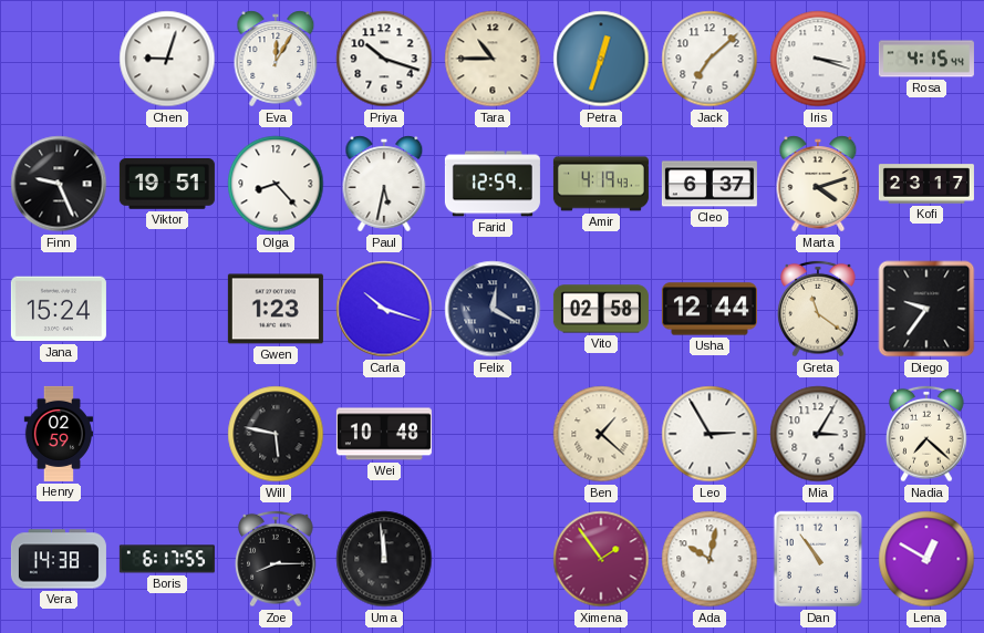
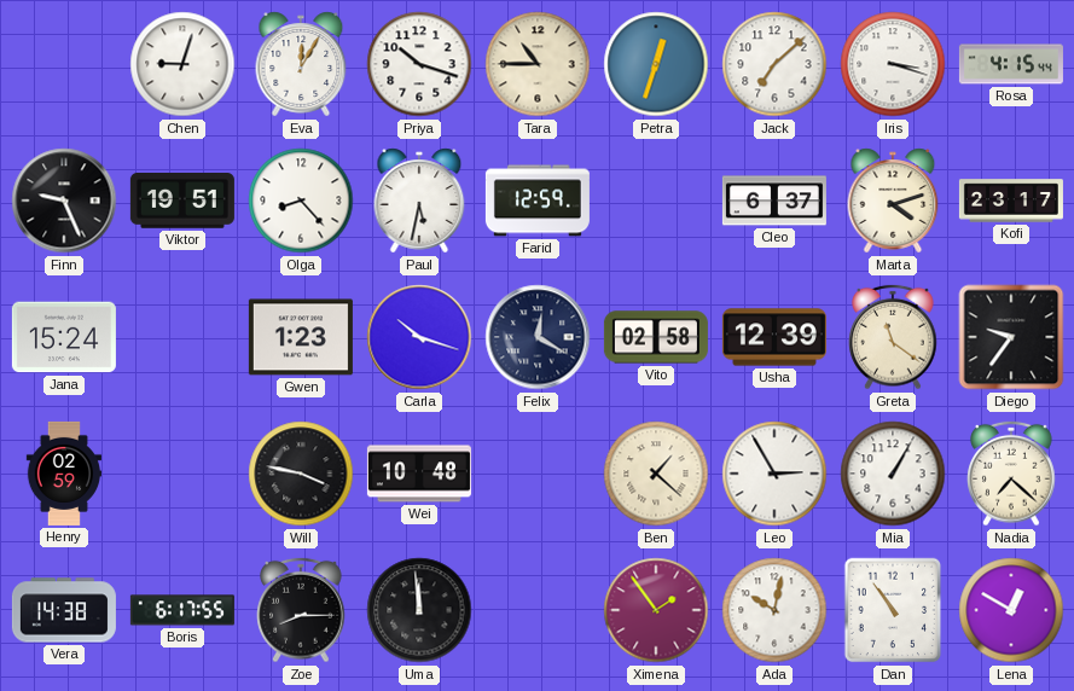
Amir: 4:19 -> none (601, 184)
Usha: 12:44 -> 12:39 (774, 337)
Will: 5:47 -> 3:47 (301, 474)
Mia: 3:05 -> 1:05 (893, 474)
